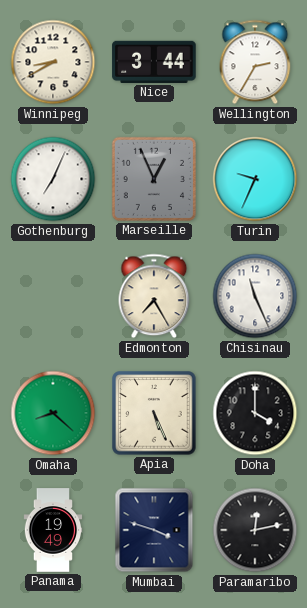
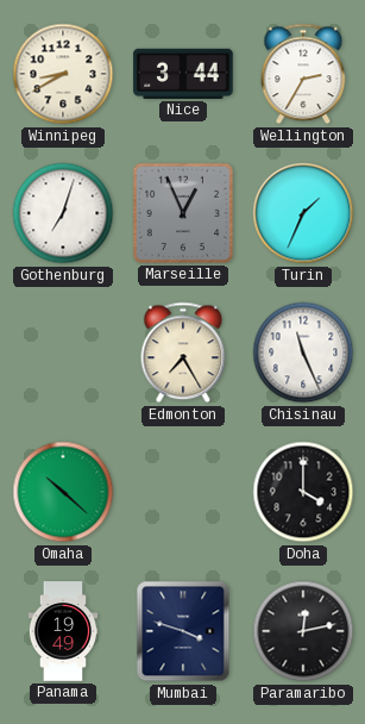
Gothenburg: 7:04 -> 7:03 (63, 213)
Turin: 9:34 -> 1:34 (303, 213)
Omaha: 8:22 -> 10:22 (63, 492)
Apia: 5:26 -> none (154, 413)
